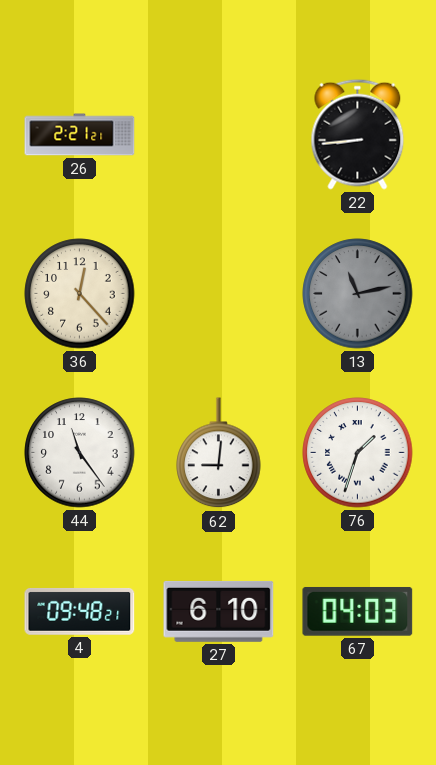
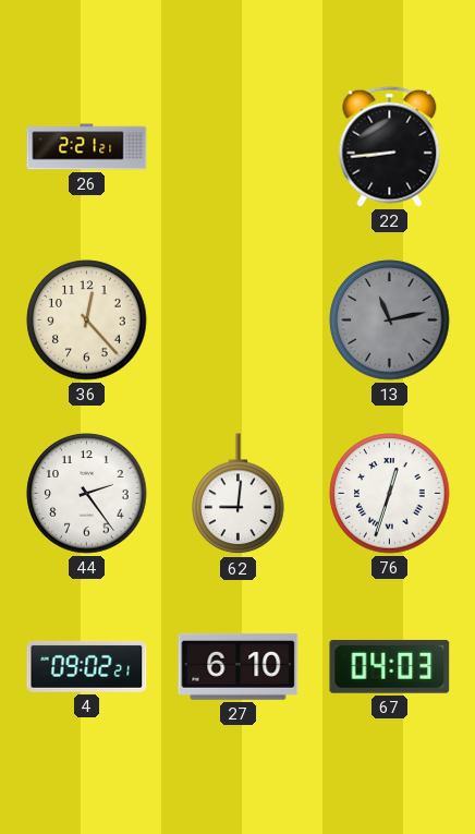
44: 11:24 -> 2:24 (87, 494)
76: 1:33 -> 12:33 (390, 494)
4: 09:48 -> 09:02 (87, 666)
